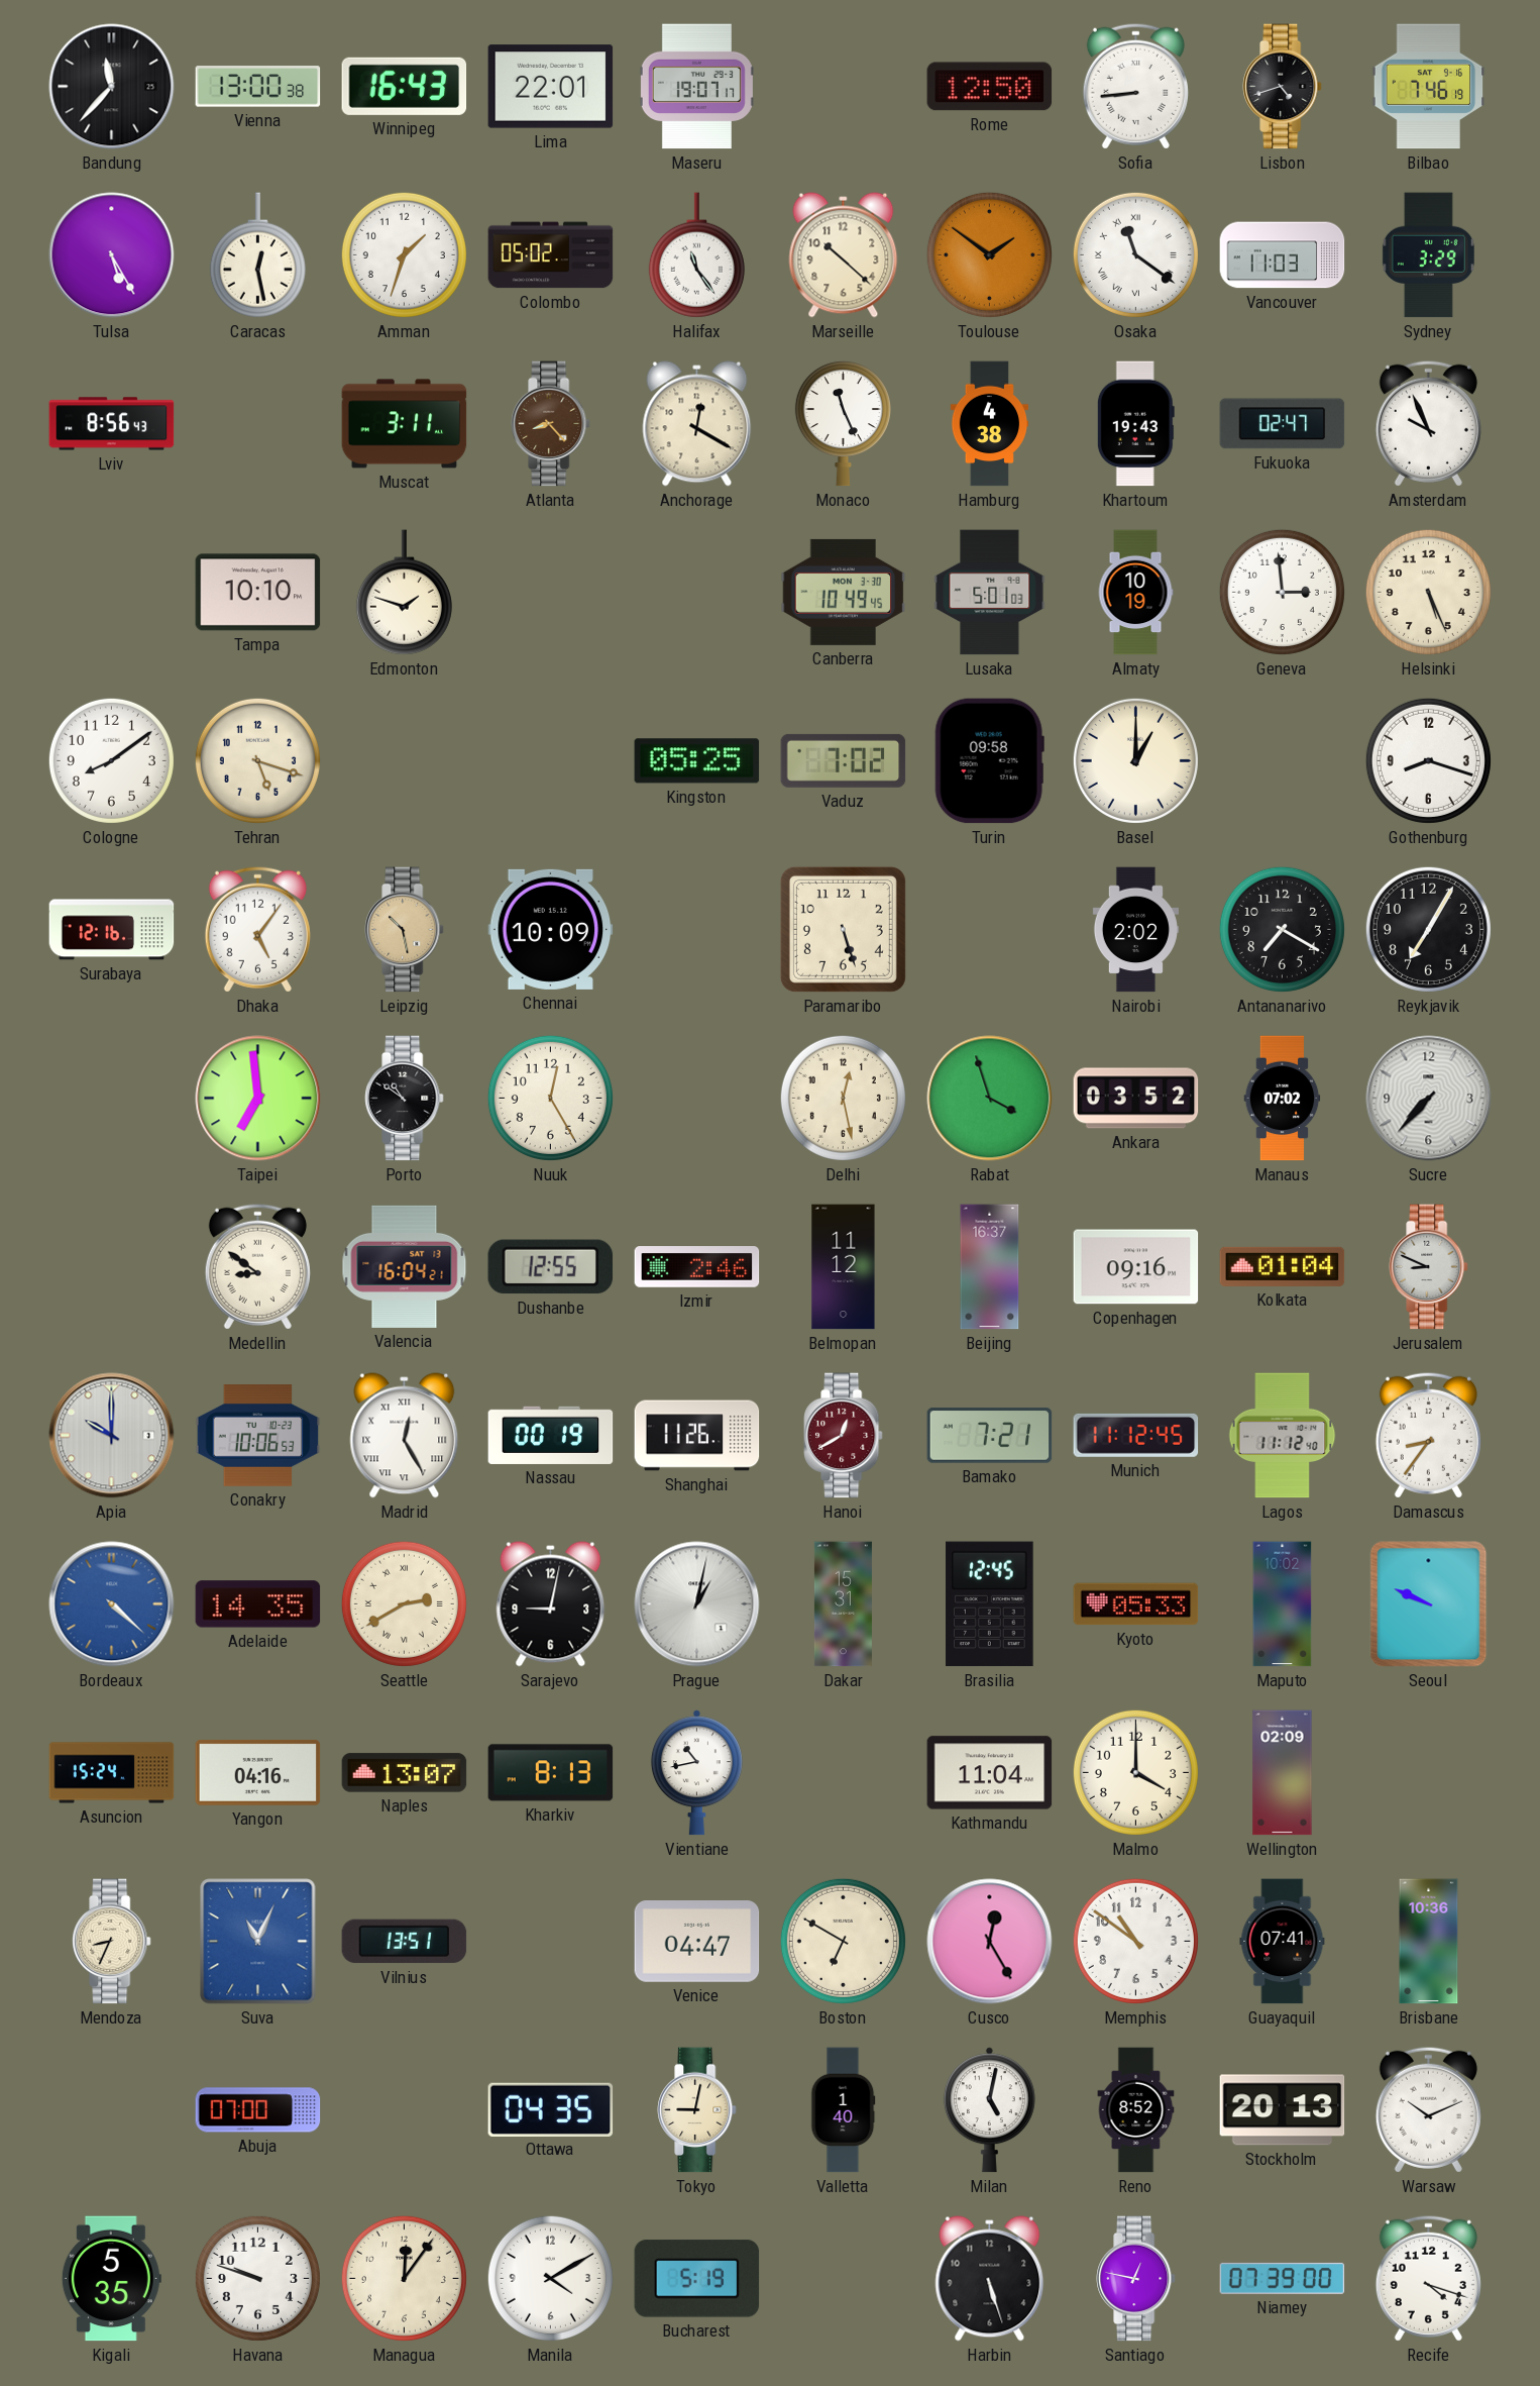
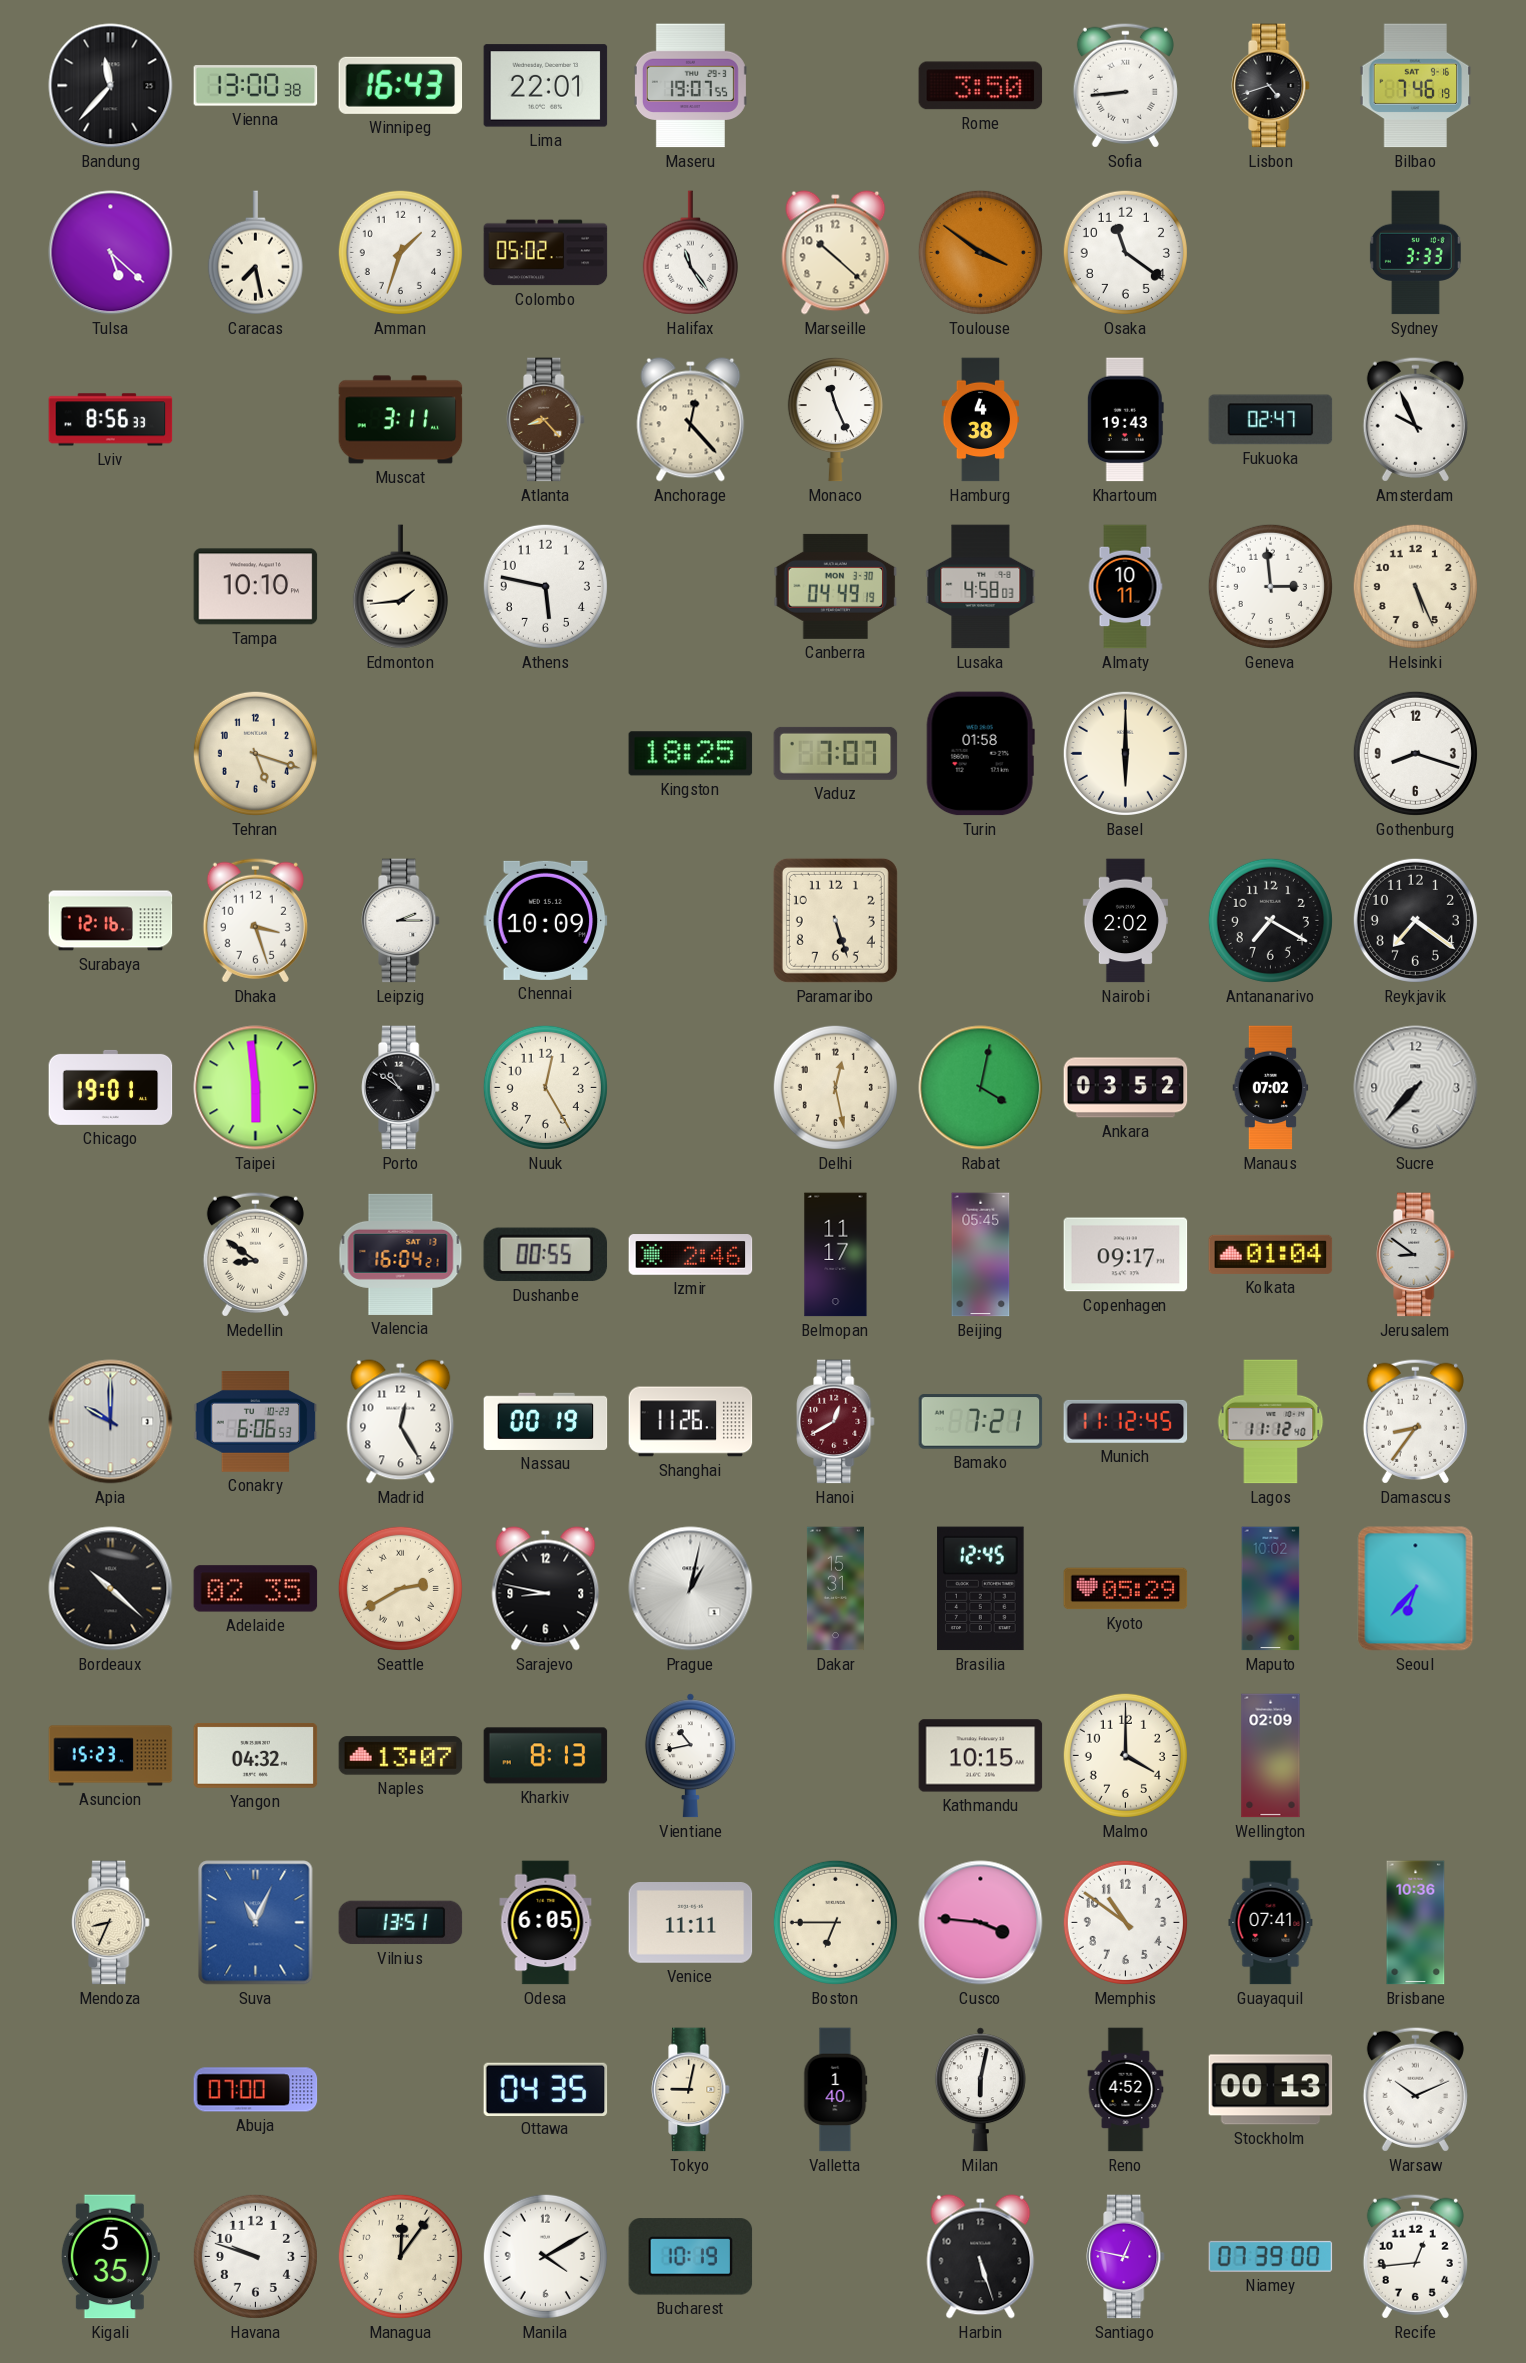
Maseru: 19:07:17 -> 19:07:55 (690, 86)
Rome: 12:50 -> 3:50 (981, 86)
Tulsa: 5:25 -> 5:22 (111, 253)
Caracas: 12:28 -> 7:28 (255, 253)
Toulouse: 1:51 -> 3:51 (980, 252)
Osaka numerals: Roman -> Arabic (1125, 252)
Vancouver: 11:03 -> none (1283, 255)
Sydney: 3:29 -> 3:33 (1415, 253)
Lviv: 8:56:43 -> 8:56:33 (111, 420)
Anchorage: 12:20 -> 12:23 (691, 420)
Edmonton: 1:48 -> 1:44 (400, 587)
Athens: none -> 5:47 (545, 586)
Canberra: 10:49 -> 04:49 (836, 586)
Lusaka: 5:01 -> 4:58 (981, 587)
Almaty: 10:19 -> 10:11 (1125, 587)
Cologne: 8:09 -> none (111, 760)
Kingston: 05:25 -> 18:25 (691, 754)
Vaduz: 7:02 -> 7:07 (836, 753)
Turin: 09:58 -> 01:58 (980, 754)
Basel: 1:00 -> 6:00 (1125, 753)
Dhaka: 5:06 -> 3:27 (255, 920)
Leipzig: 10:28 -> 2:15 (401, 921)
Leipzig dial: champagne -> white (401, 921)
Reykjavik: 7:05 -> 7:21 (1415, 920)
Chicago: none -> 19:01 (111, 1087)
Taipei: 6:59 -> 5:59 (256, 1088)
Rabat: 3:57 -> 4:02 (981, 1088)
Dushanbe: 12:55 -> 00:55 (546, 1255)
Belmopan: 11:12 -> 11:17 (836, 1255)
Beijing: 16:37 -> 05:45 (981, 1255)
Copenhagen: 09:16 -> 09:17 (1126, 1255)
Jerusalem: 8:49 -> 8:51 (1416, 1255)
Conakry: 10:06 -> 6:06 (256, 1422)
Madrid numerals: Roman -> Arabic (401, 1422)
Bordeaux: 4:22 -> 10:22 (111, 1589)
Bordeaux dial: blue -> black (111, 1589)
Adelaide: 14:35 -> 02:35 (256, 1589)
Sarajevo: 9:02 -> 8:47 (546, 1589)
Kyoto: 05:33 -> 05:29 (1126, 1589)
Seoul: 9:49 -> 6:37 (1416, 1589)
Asuncion: 15:24 -> 15:23 (111, 1756)
Yangon: 04:16 -> 04:32 (256, 1755)
Kathmandu: 11:04 -> 10:15 (981, 1756)
Odesa: none -> 6:05 (546, 1923)
Venice: 04:47 -> 11:11 (691, 1923)
Boston: 6:50 -> 6:45 (835, 1922)
Cusco: 12:25 -> 3:46 (981, 1923)
Milan: 5:02 -> 6:02 (980, 2090)
Reno: 8:52 -> 4:52 (1126, 2090)
Stockholm: 20:13 -> 00:13 (1271, 2090)
Bucharest: 5:19 -> 10:19 (691, 2257)
Recife: 4:18 -> 12:44 (1415, 2256)
